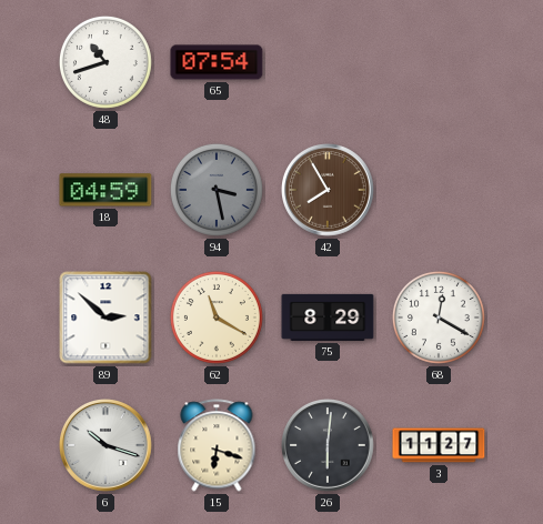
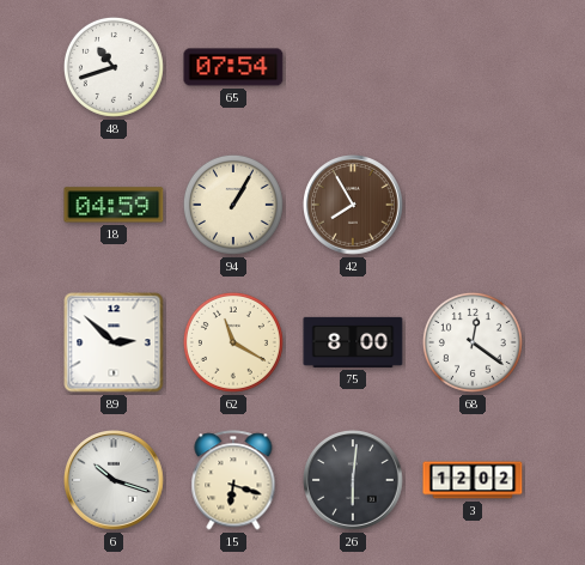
94: 3:28 -> 1:05 (233, 205)
94 dial: grey -> cream (233, 205)
75: 8:29 -> 8:00 (353, 342)
68: 12:20 -> 12:21 (473, 342)
3: 11:27 -> 12:02 (473, 480)
